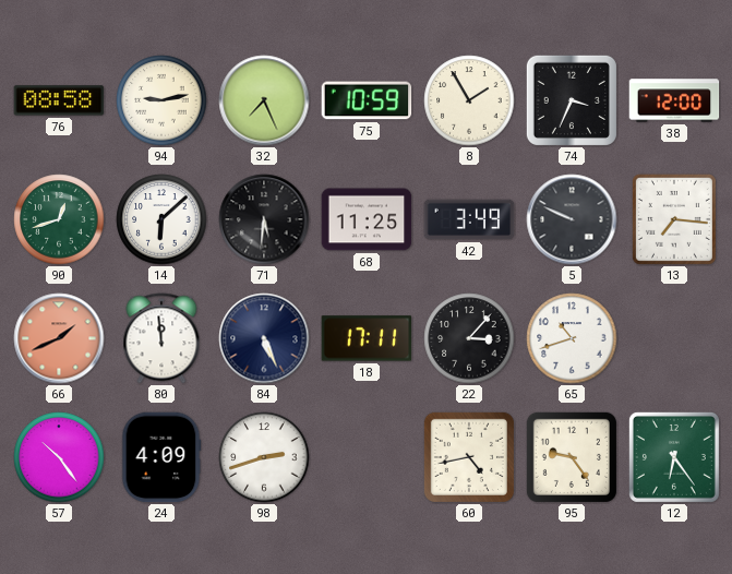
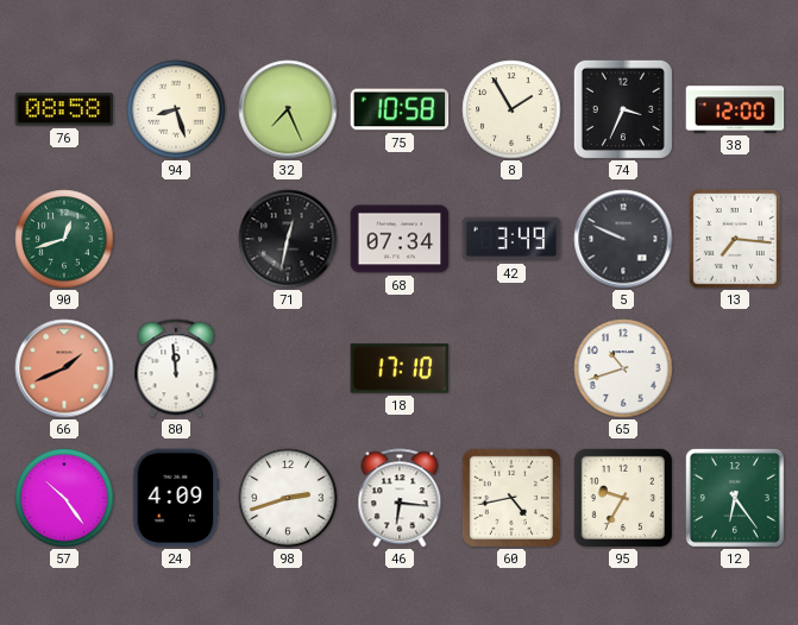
94: 9:13 -> 8:27 (176, 109)
75: 10:59 -> 10:58 (400, 109)
14: 6:08 -> none (161, 219)
71: 5:31 -> 12:32 (288, 239)
68: 11:25 -> 07:34 (400, 239)
84: 5:26 -> none (264, 338)
18: 17:11 -> 17:10 (400, 368)
22: 3:07 -> none (469, 338)
46: none -> 6:16 (400, 498)
95: 9:24 -> 9:35 (623, 498)
